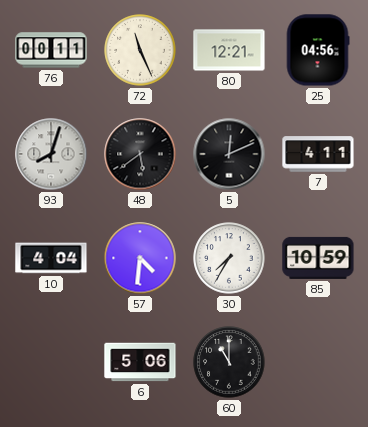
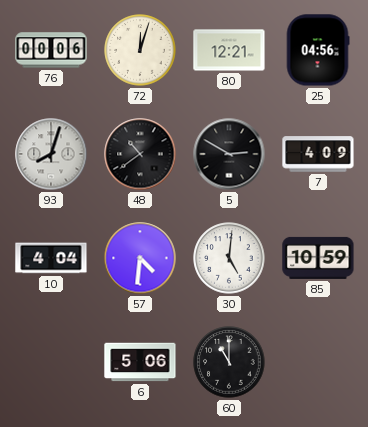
76: 00:11 -> 00:06 (51, 50)
72: 11:26 -> 12:03 (140, 50)
48: 5:39 -> 10:39 (140, 154)
5: 12:11 -> 2:50 (229, 154)
7: 4:11 -> 4:09 (318, 154)
30: 7:35 -> 5:01 (229, 258)
